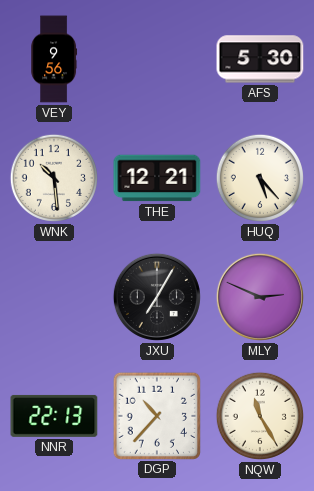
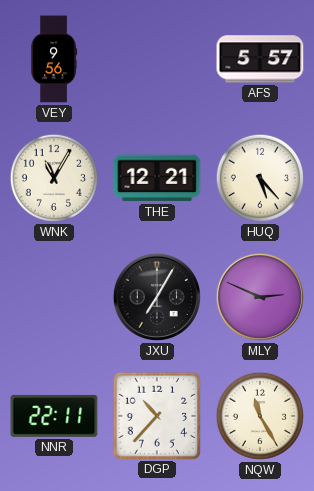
AFS: 5:30 -> 5:57 (260, 59)
WNK: 10:29 -> 11:05 (54, 178)
NNR: 22:13 -> 22:11 (54, 416)
